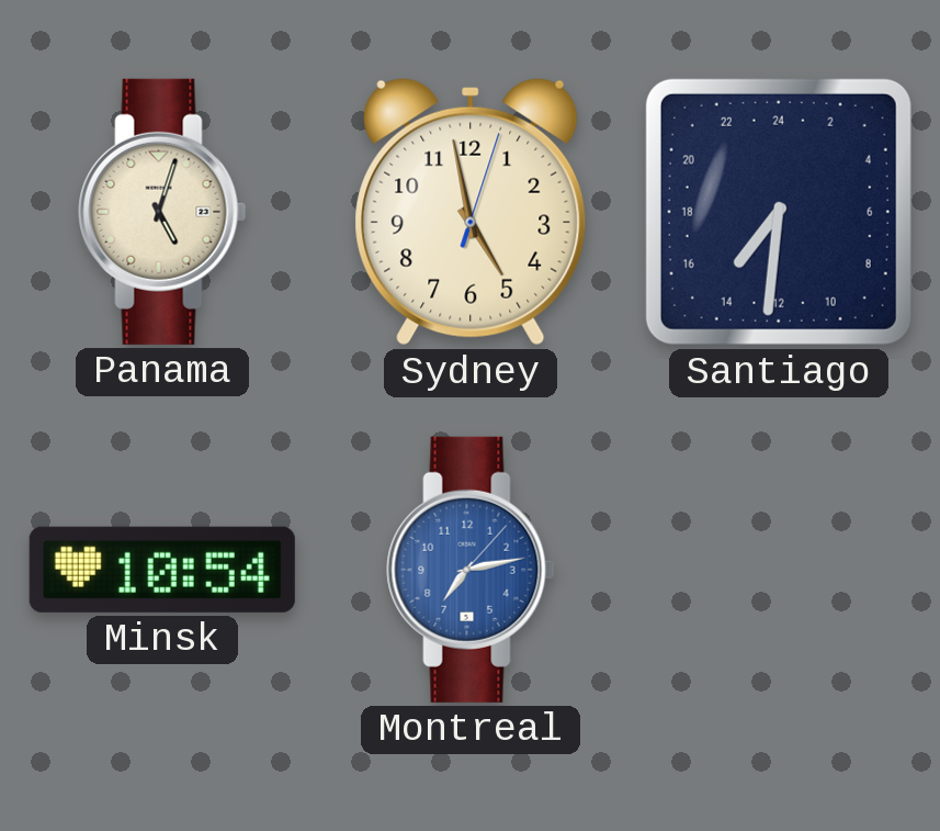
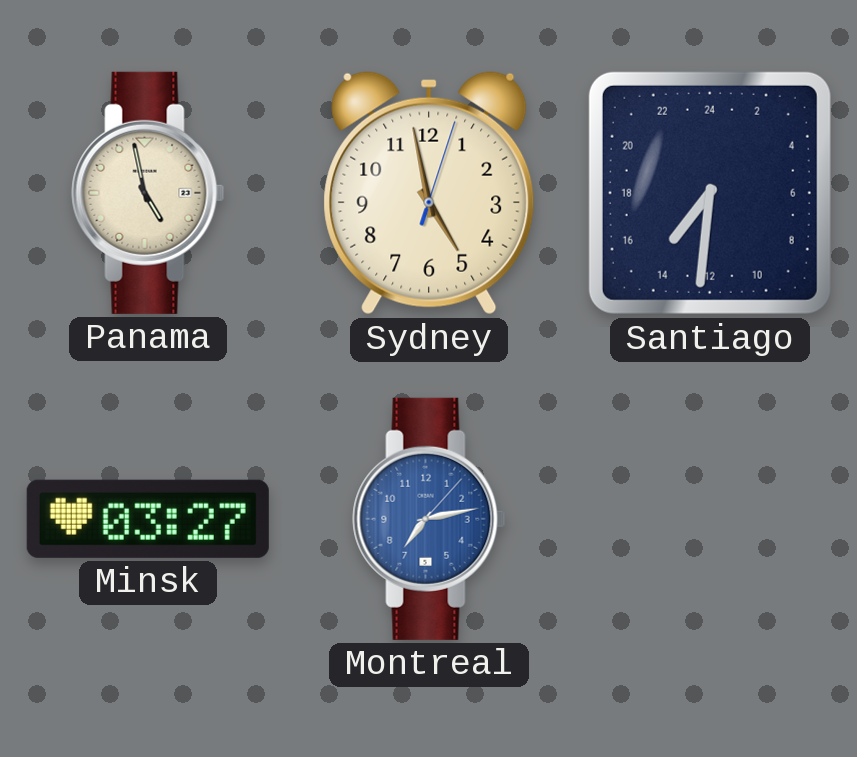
Panama: 5:03 -> 4:58 (148, 193)
Minsk: 10:54 -> 03:27 (148, 519)
